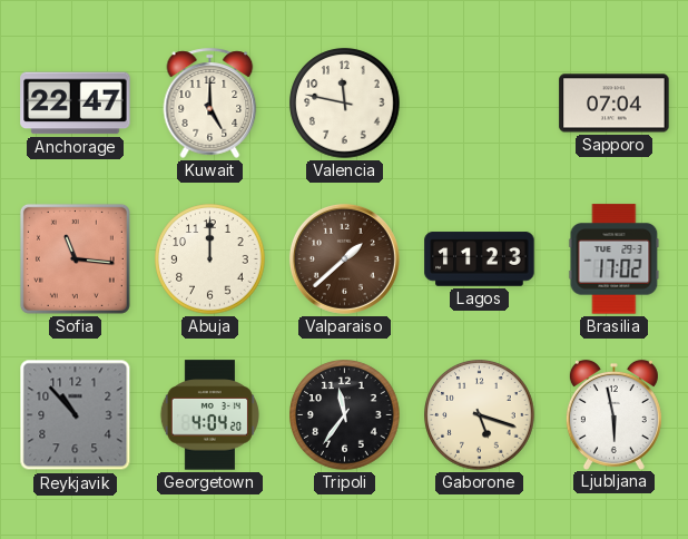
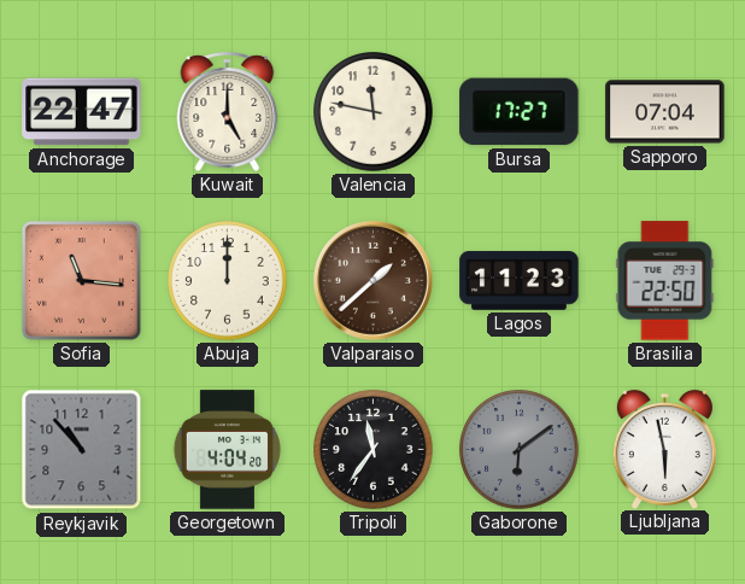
Bursa: none -> 17:27 (520, 112)
Brasilia: 17:02 -> 22:50 (665, 281)
Gaborone: 5:18 -> 6:09 (520, 450)
Gaborone dial: cream -> grey (520, 450)
